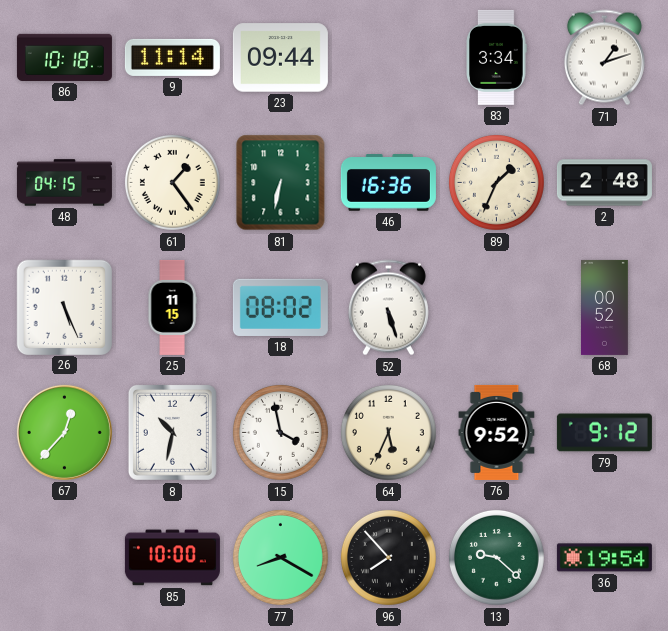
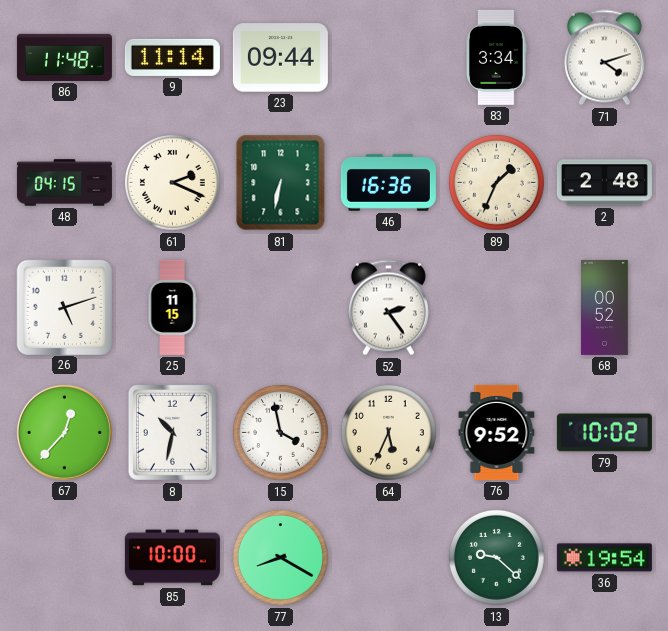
86: 10:18 -> 11:48 (64, 57)
71: 1:12 -> 4:12 (604, 58)
61: 1:24 -> 2:19 (172, 182)
26: 5:26 -> 5:12 (64, 307)
18: 08:02 -> none (280, 307)
52: 5:27 -> 2:24 (388, 308)
79: 9:12 -> 10:02 (604, 433)
96: 7:53 -> none (388, 557)
